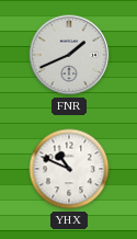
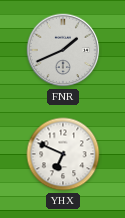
YHX: 10:49 -> 6:49 (63, 154)
